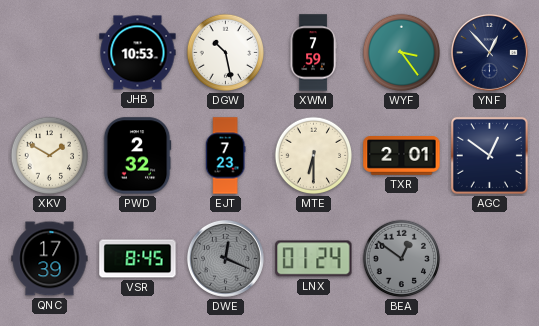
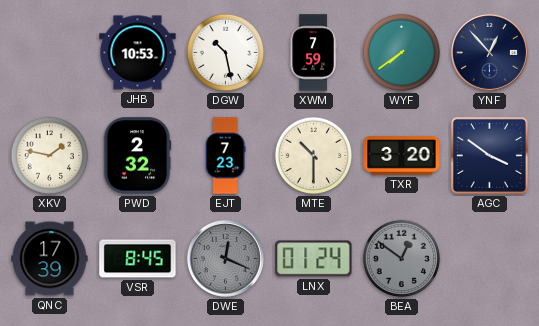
WYF: 3:24 -> 7:39 (402, 53)
XKV: 1:50 -> 1:47 (50, 156)
MTE: 6:30 -> 10:30 (314, 156)
TXR: 2:01 -> 3:20 (402, 156)
AGC: 12:51 -> 3:51 (489, 155)
